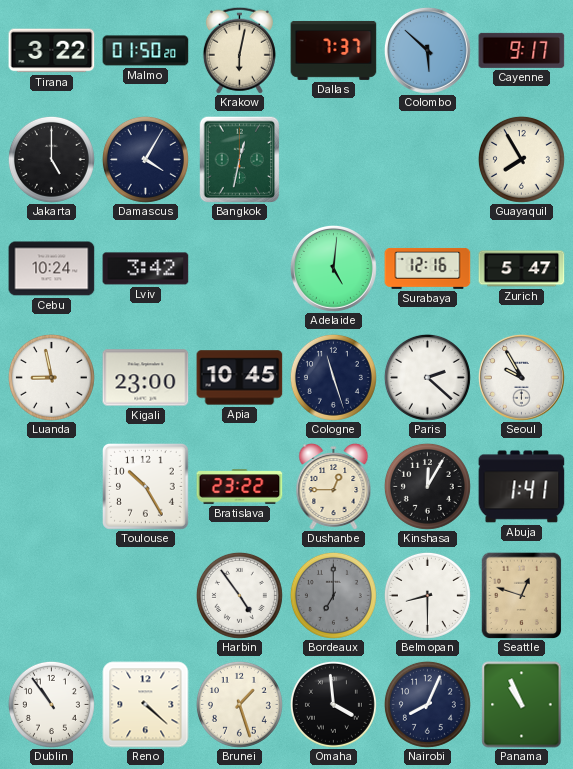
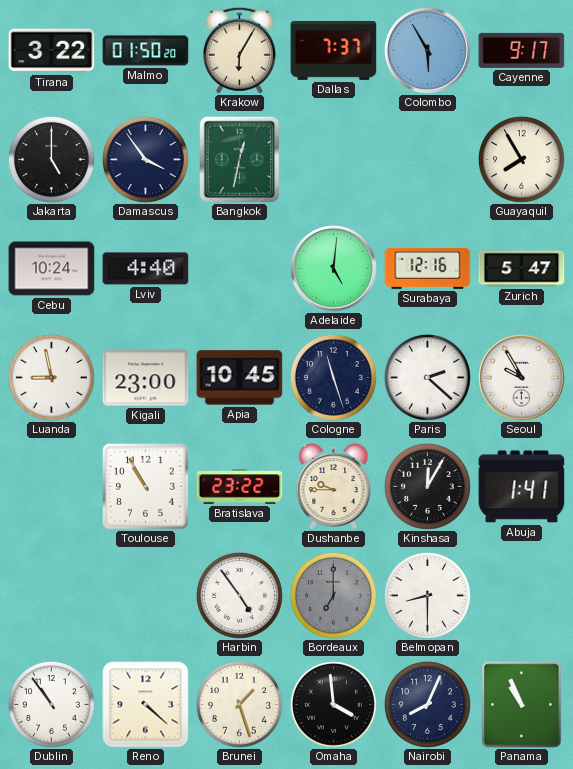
Krakow: 6:02 -> 6:05 (239, 50)
Colombo: 5:52 -> 5:55 (427, 50)
Damascus: 4:05 -> 3:54 (145, 159)
Lviv: 3:42 -> 4:40 (146, 269)
Toulouse: 10:25 -> 10:55 (146, 487)
Dushanbe: 12:45 -> 9:45 (334, 486)
Seattle: 12:48 -> none (522, 595)
